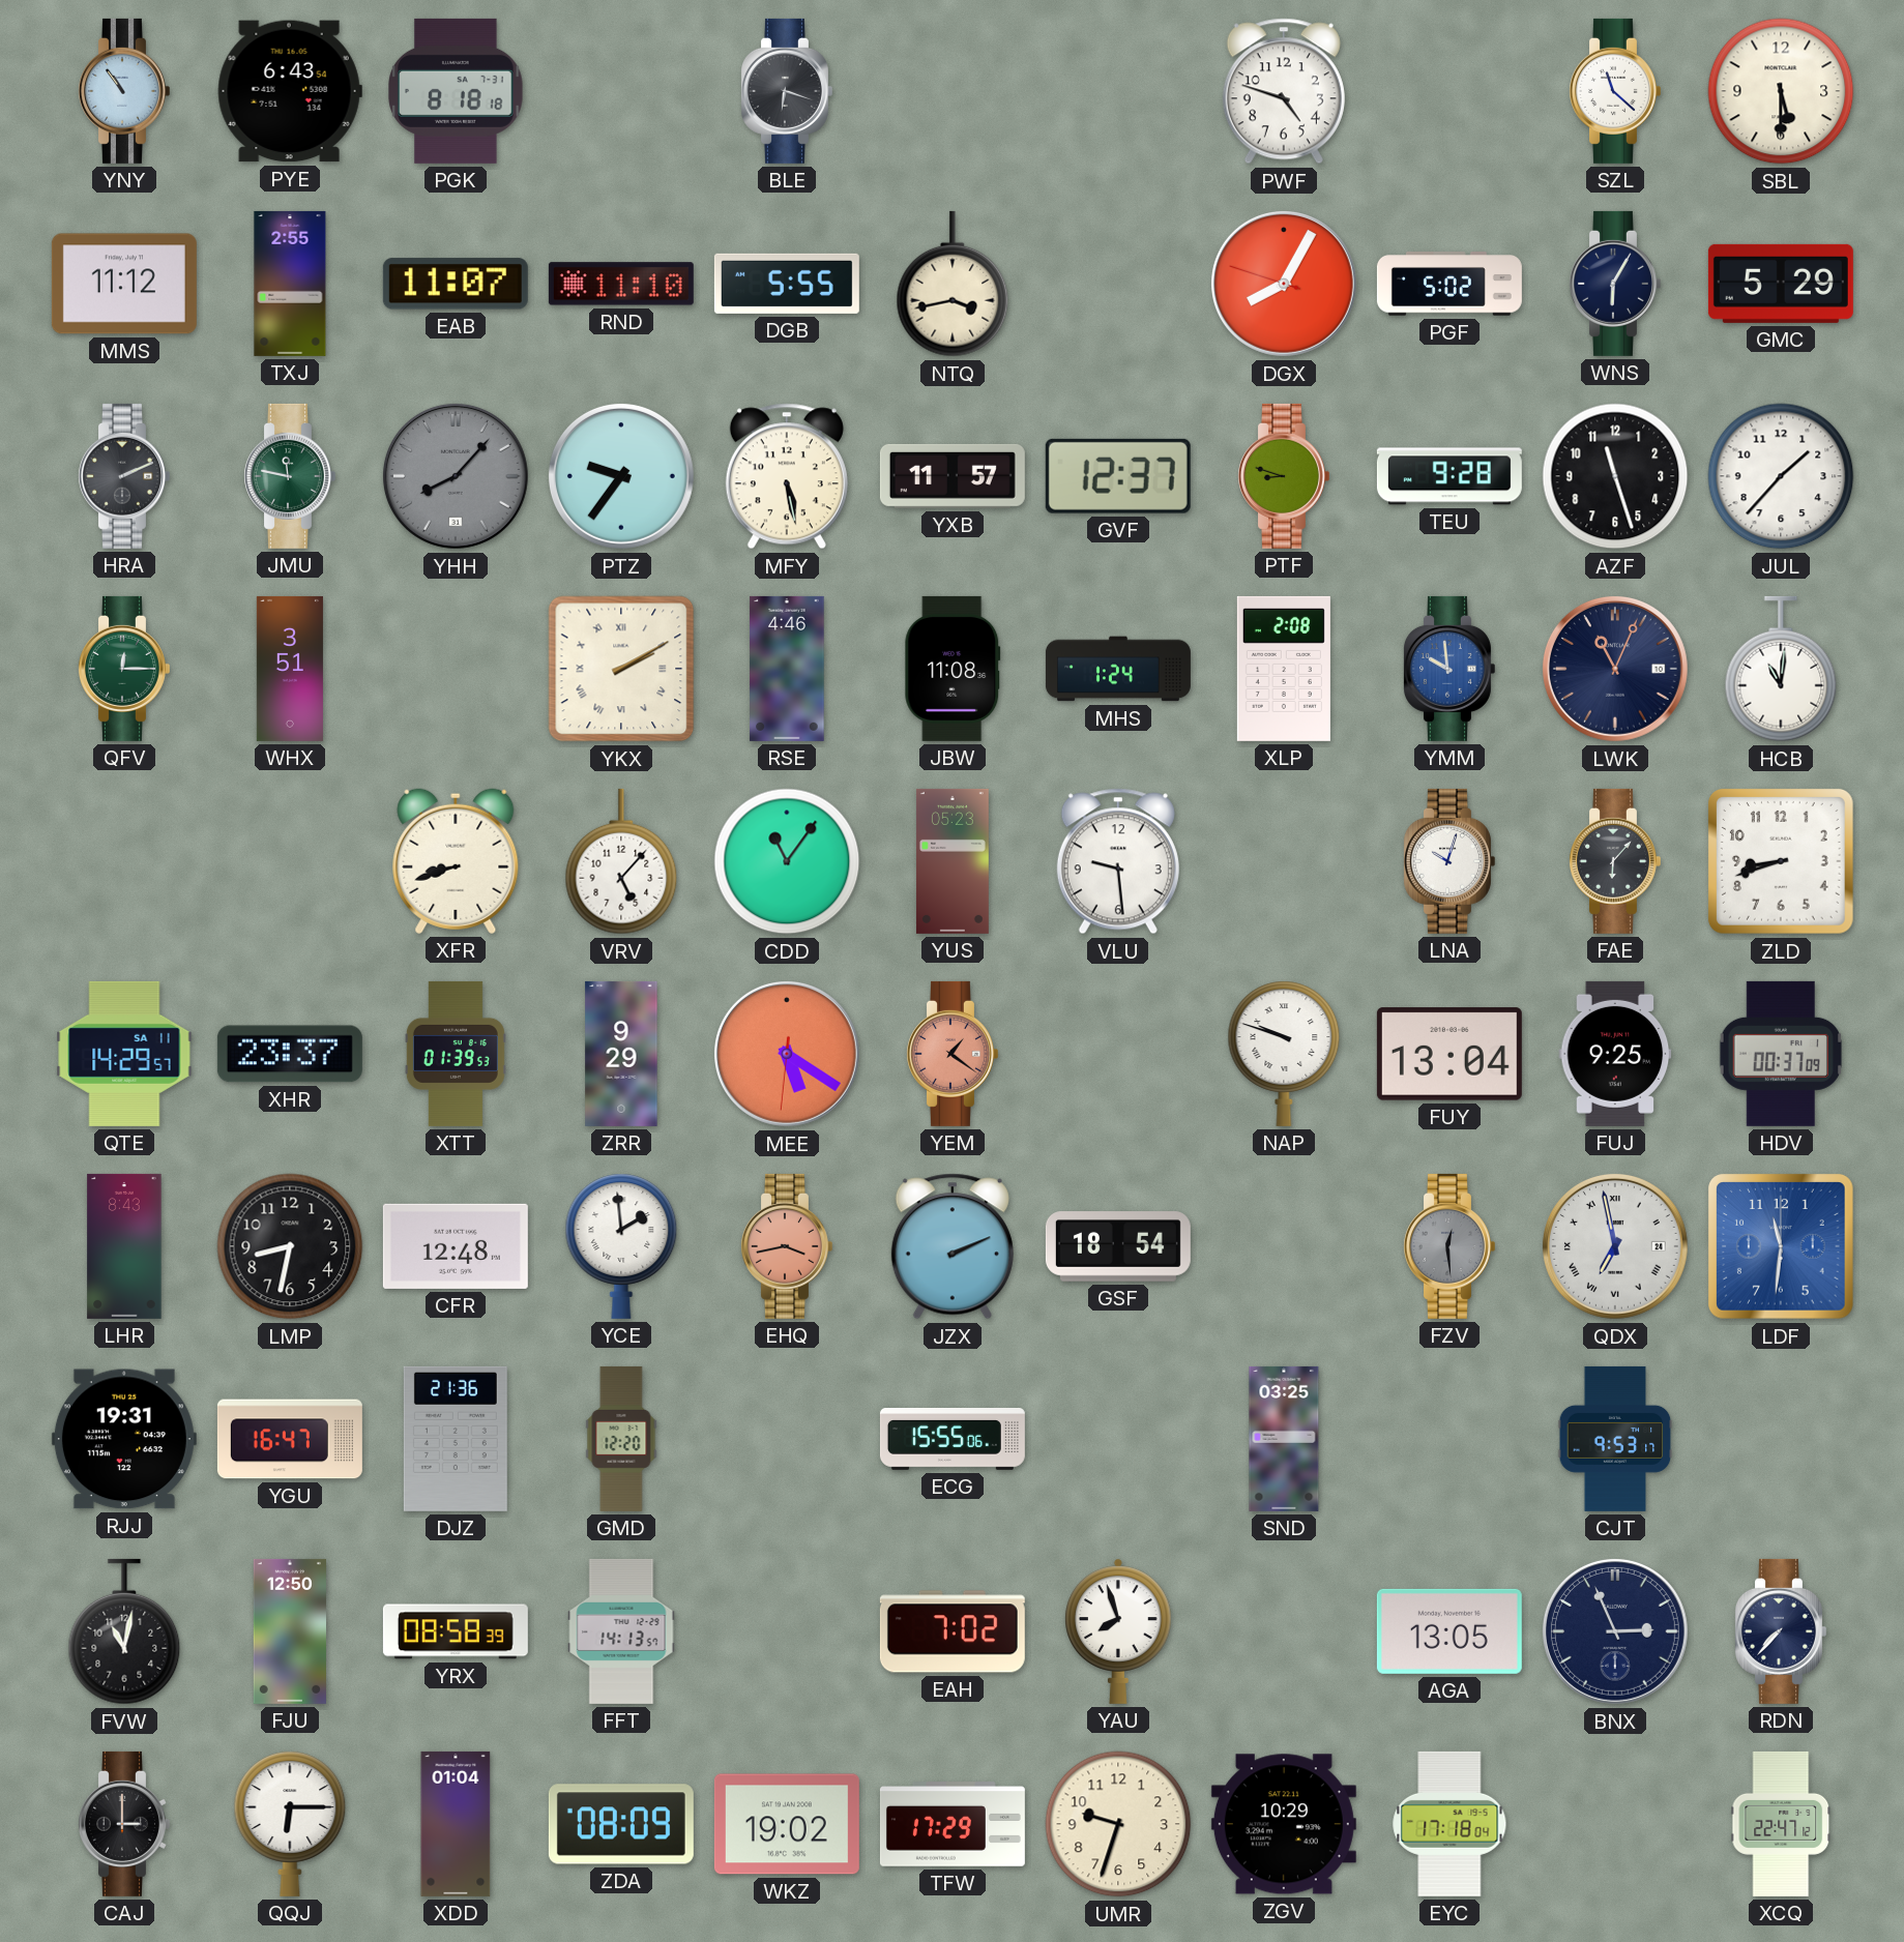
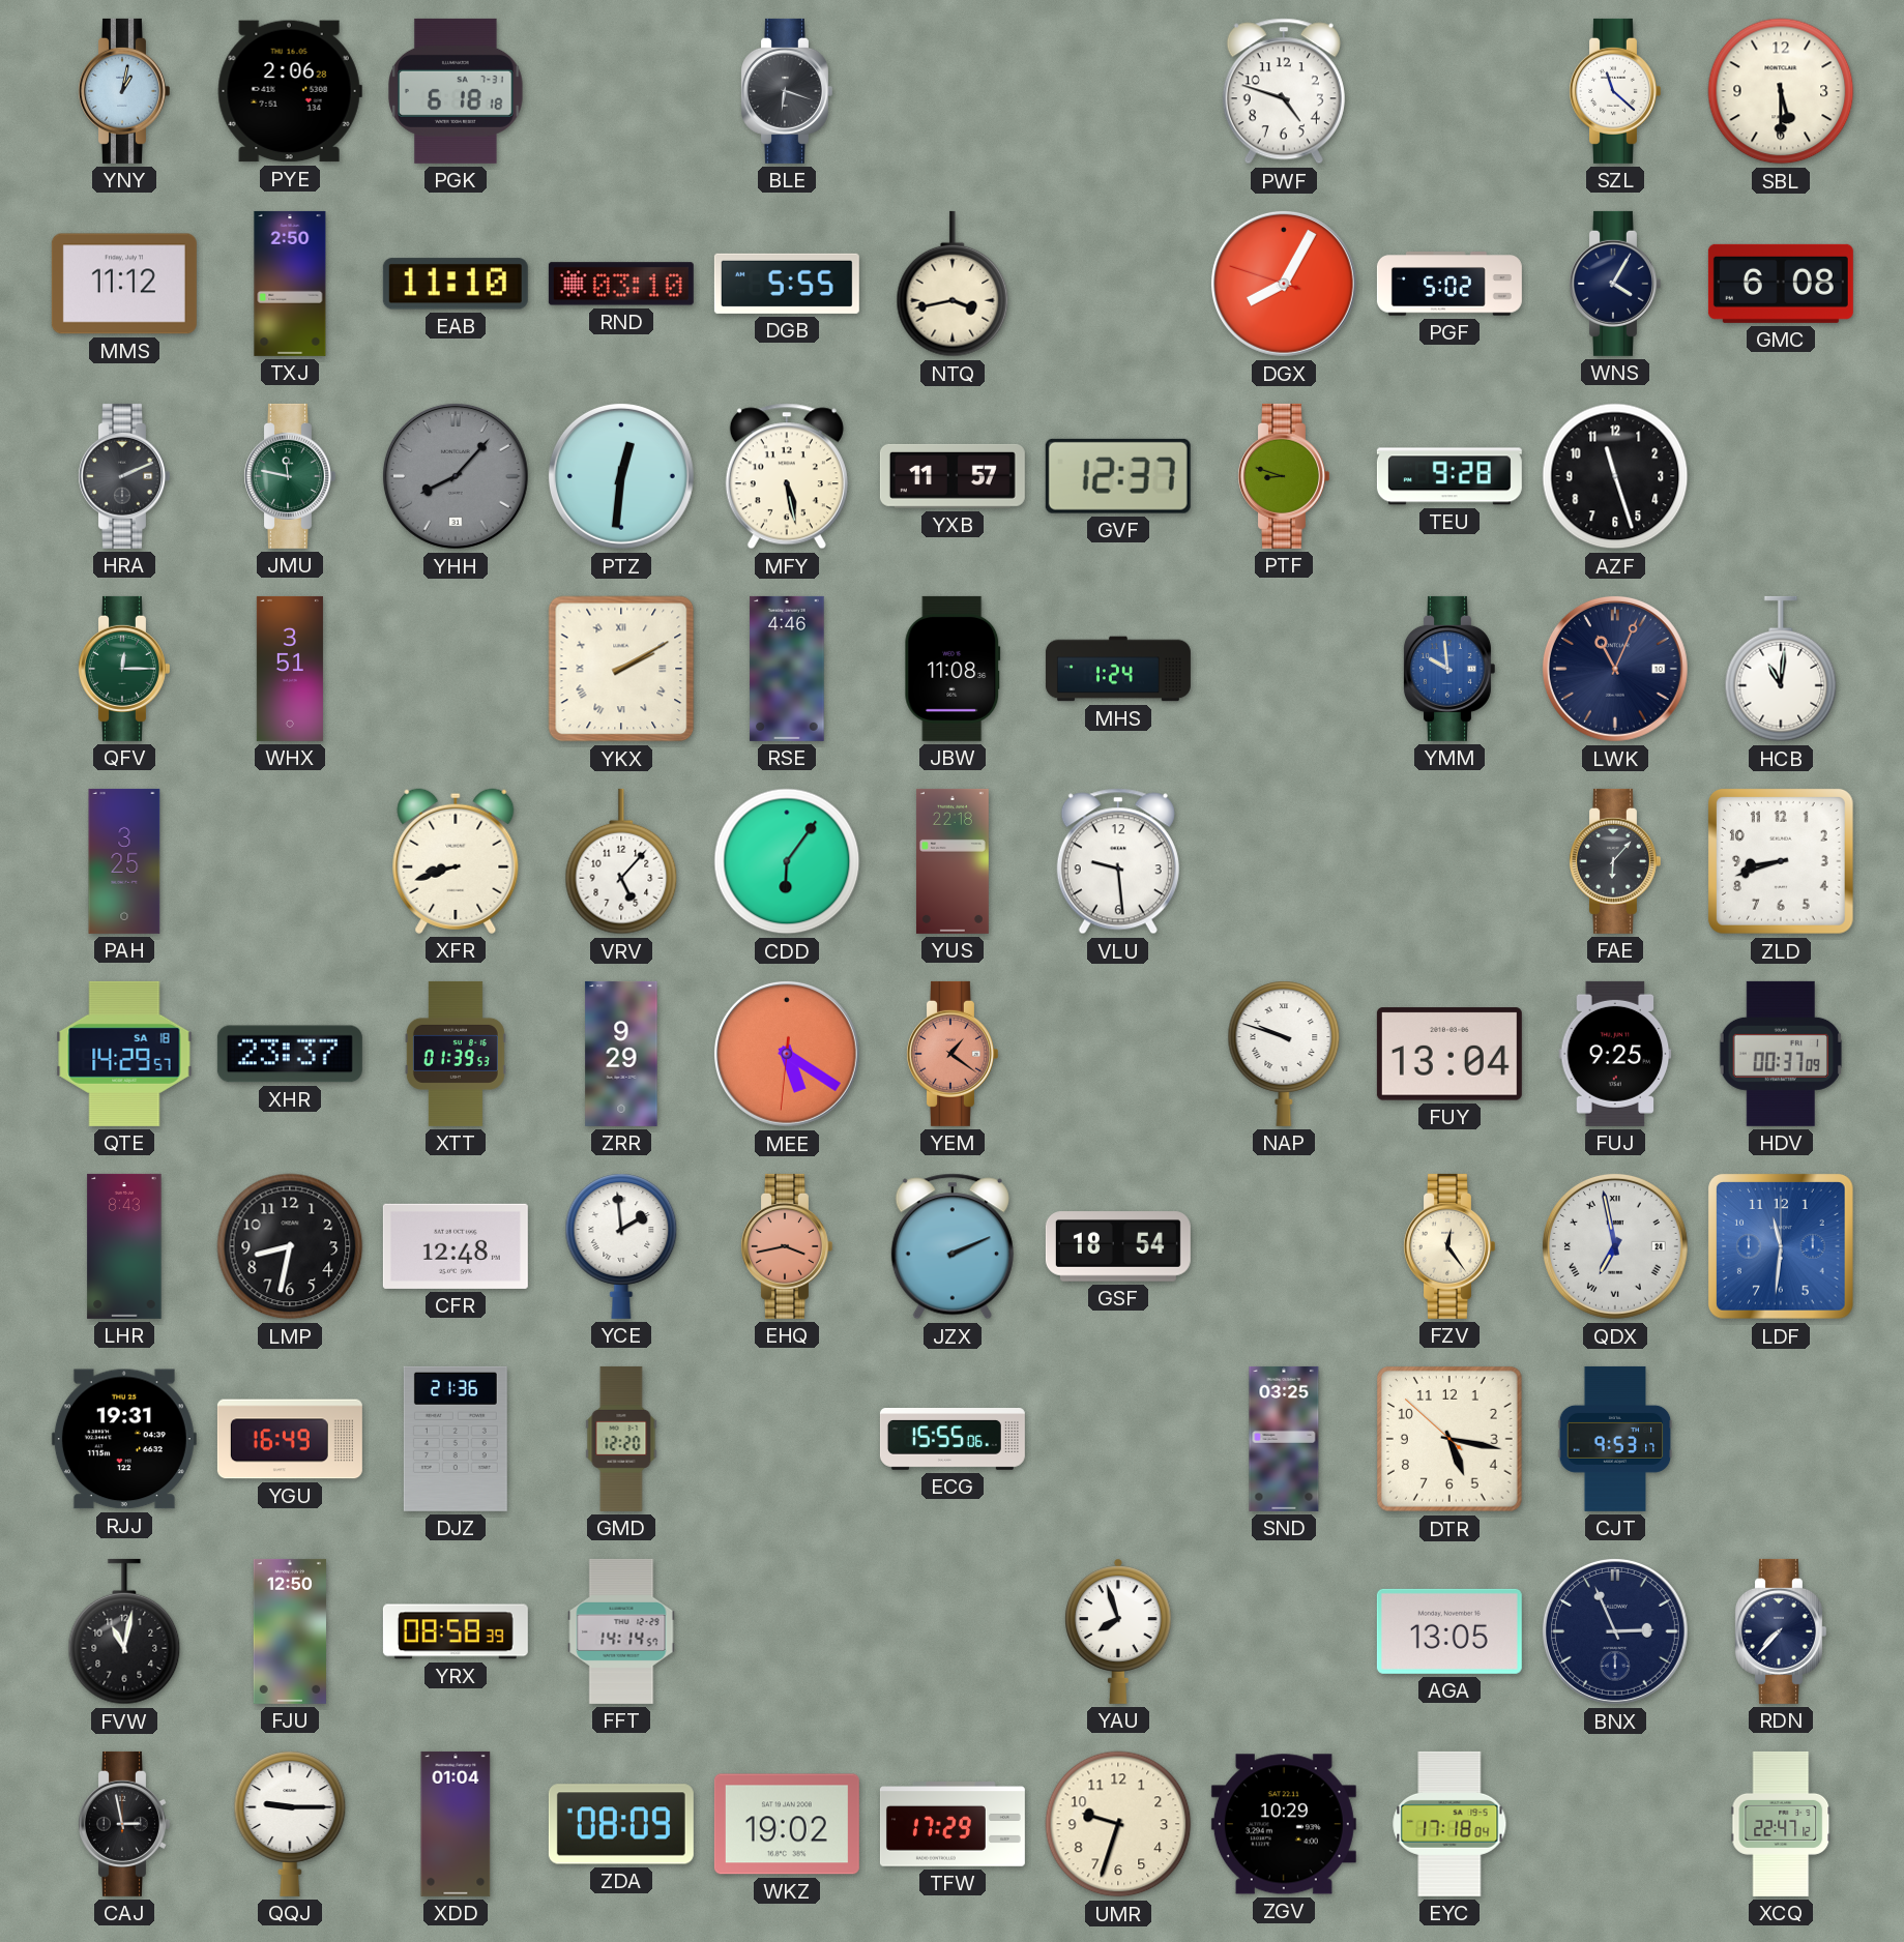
YNY: 10:54 -> 1:02 (123, 91)
PYE: 6:43 -> 2:06 (290, 91)
PGK: 8:18 -> 6:18 (456, 91)
TXJ: 2:55 -> 2:50 (290, 284)
EAB: 11:07 -> 11:10 (456, 284)
RND: 11:10 -> 03:10 (621, 284)
WNS: 6:05 -> 4:05 (1614, 284)
GMC: 5:29 -> 6:08 (1781, 284)
PTZ: 9:36 -> 12:31 (621, 476)
JUL: 1:37 -> none (1781, 476)
XLP: 2:08 -> none (1284, 669)
PAH: none -> 3:25 (124, 861)
CDD: 11:06 -> 6:06 (787, 861)
YUS: 05:23 -> 22:18 (953, 861)
LNA: 10:03 -> none (1448, 861)
QTE date: SA 11 -> SA 18 (124, 1054)
FZV: 12:29 -> 12:24 (1448, 1246)
FZV dial: grey -> cream (1448, 1246)
YGU: 16:47 -> 16:49 (290, 1439)
DTR: none -> 5:16 (1451, 1440)
FFT: 14:13 -> 14:14 (621, 1631)
EAH: 7:02 -> none (953, 1631)
CAJ: 3:00 -> 2:58 (123, 1824)
QQJ: 6:15 -> 9:15 (290, 1824)
